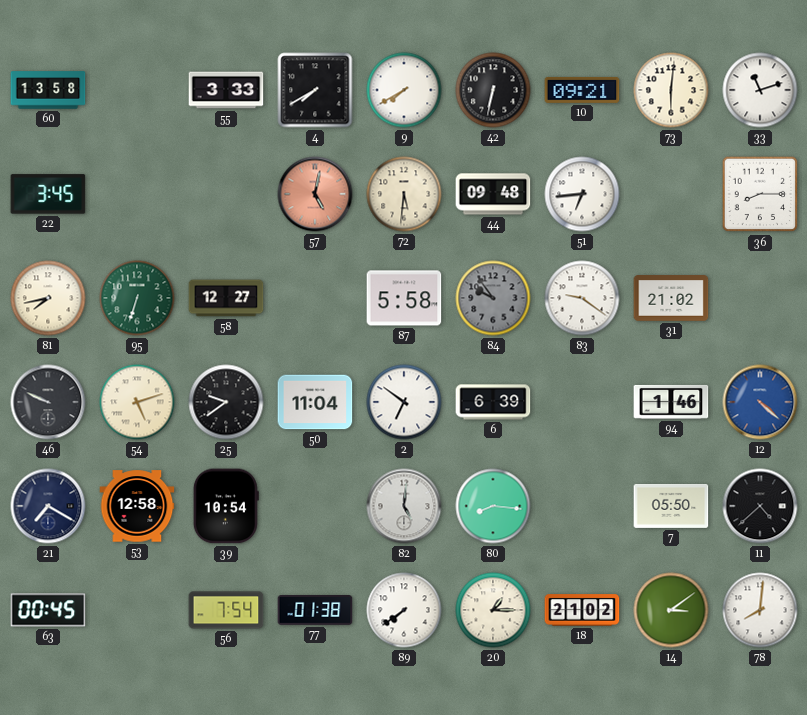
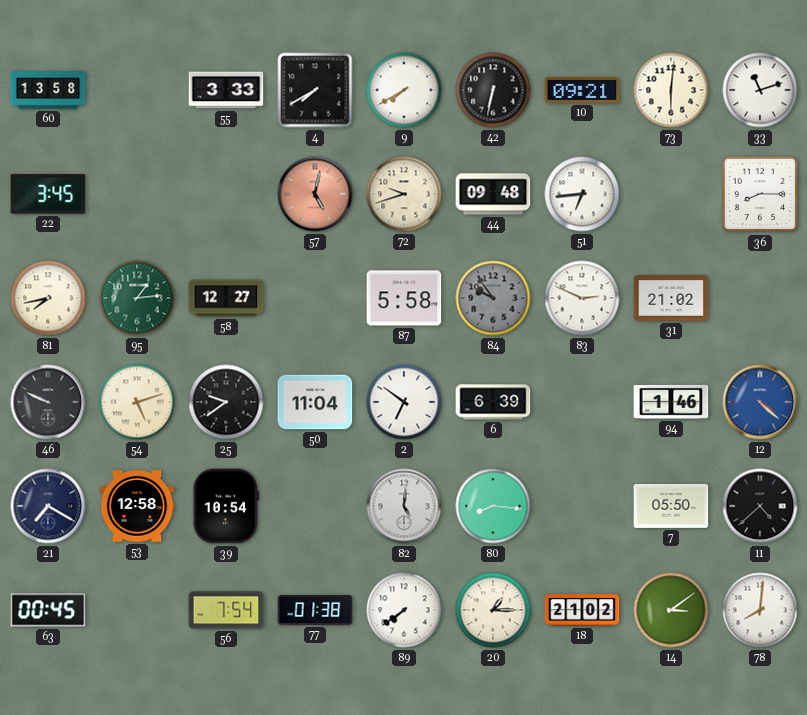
72: 5:31 -> 9:42 (404, 194)
95: 6:33 -> 1:14 (137, 298)
83: 9:21 -> 2:49 (582, 298)
